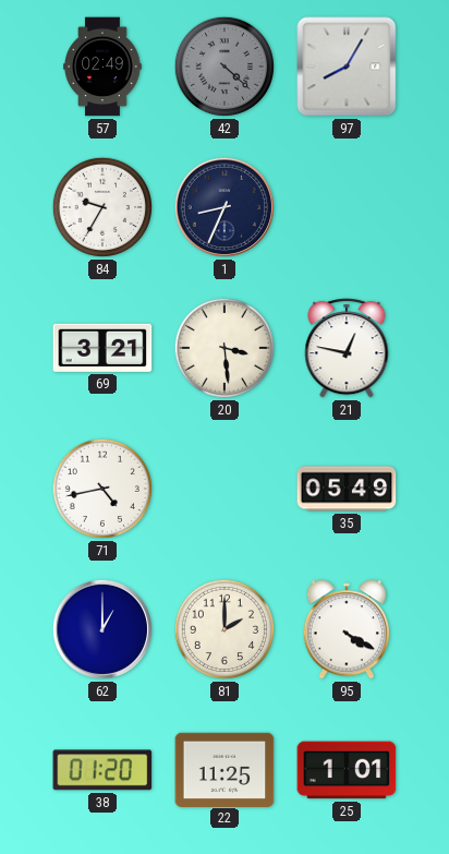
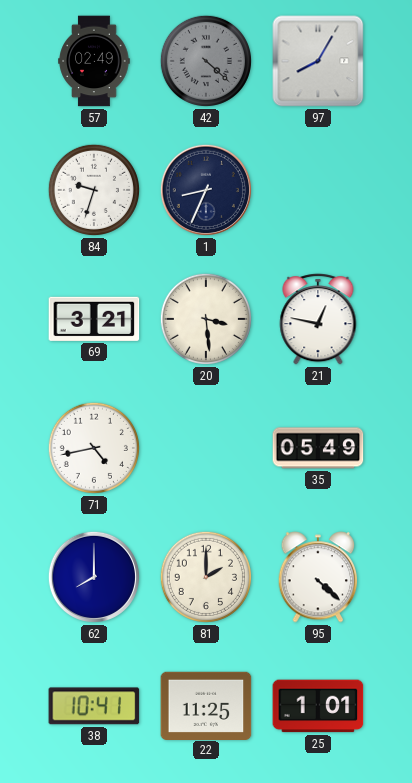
84: 9:35 -> 9:33 (94, 190)
62: 1:00 -> 8:00 (94, 577)
95: 4:20 -> 4:22 (318, 577)
38: 01:20 -> 10:41 (94, 706)
